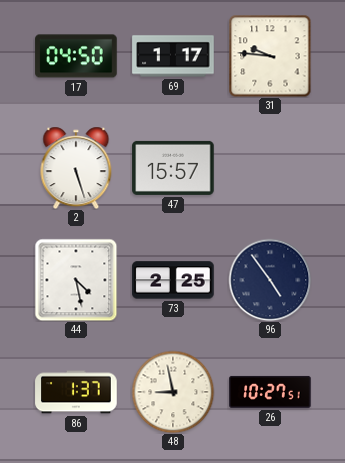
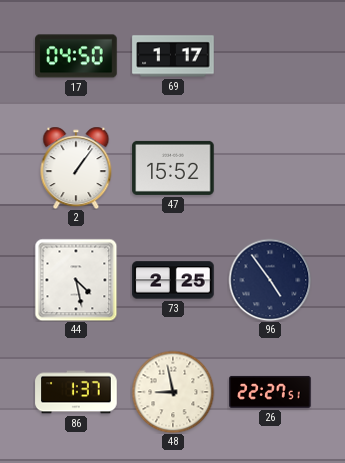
31: 9:46 -> none (270, 56)
2: 5:27 -> 1:06 (76, 168)
47: 15:57 -> 15:52 (173, 168)
26: 10:27 -> 22:27 (270, 392)
